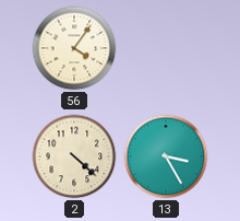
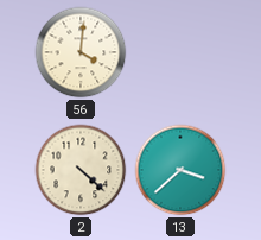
56: 4:06 -> 4:01 (81, 52)
13: 3:25 -> 3:38 (180, 170)
